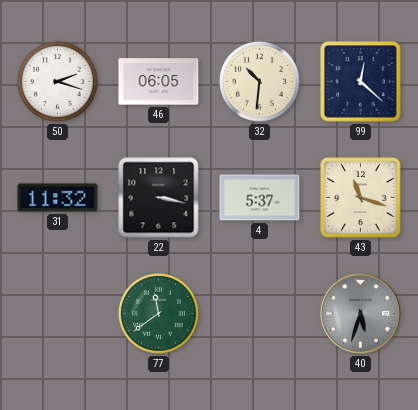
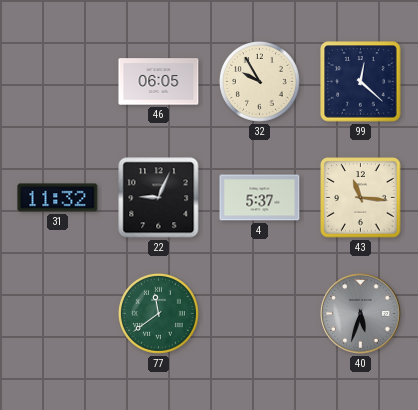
50: 2:18 -> none (57, 81)
32: 10:31 -> 9:55 (259, 81)
22: 3:17 -> 9:04 (159, 198)
43: 11:18 -> 11:16 (361, 198)
